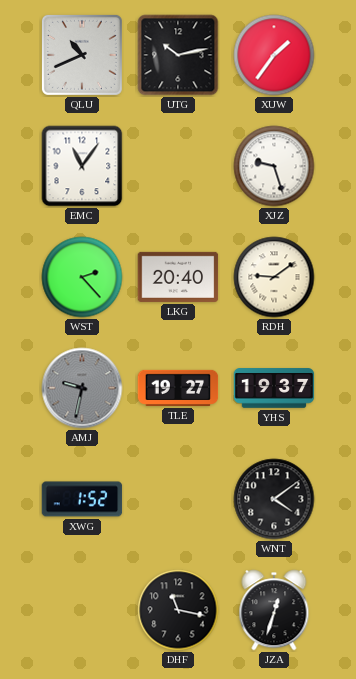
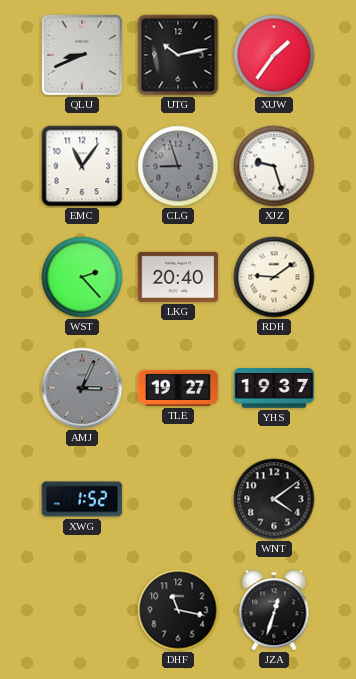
QLU: 10:41 -> 8:41 (82, 55)
CLG: none -> 8:57 (178, 166)
AMJ: 9:32 -> 3:04 (82, 388)
